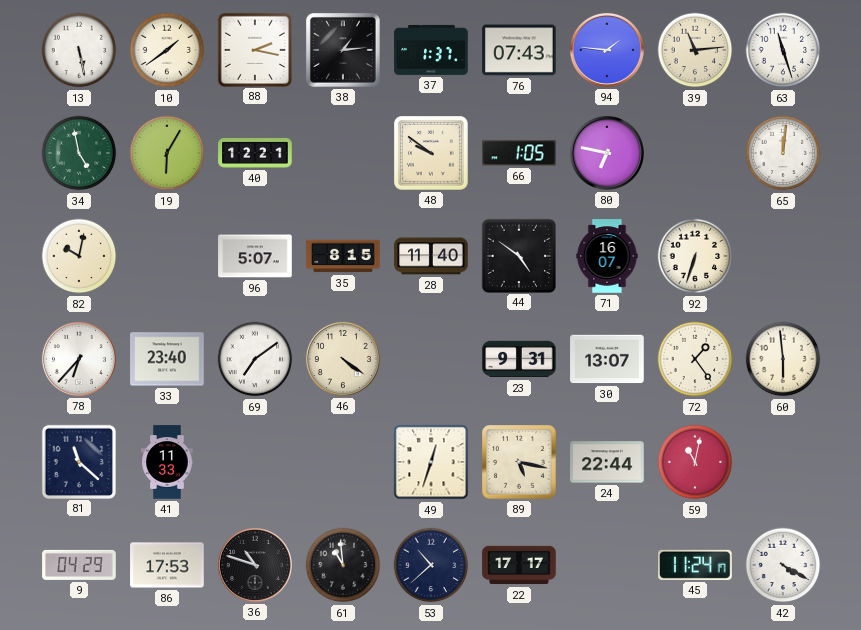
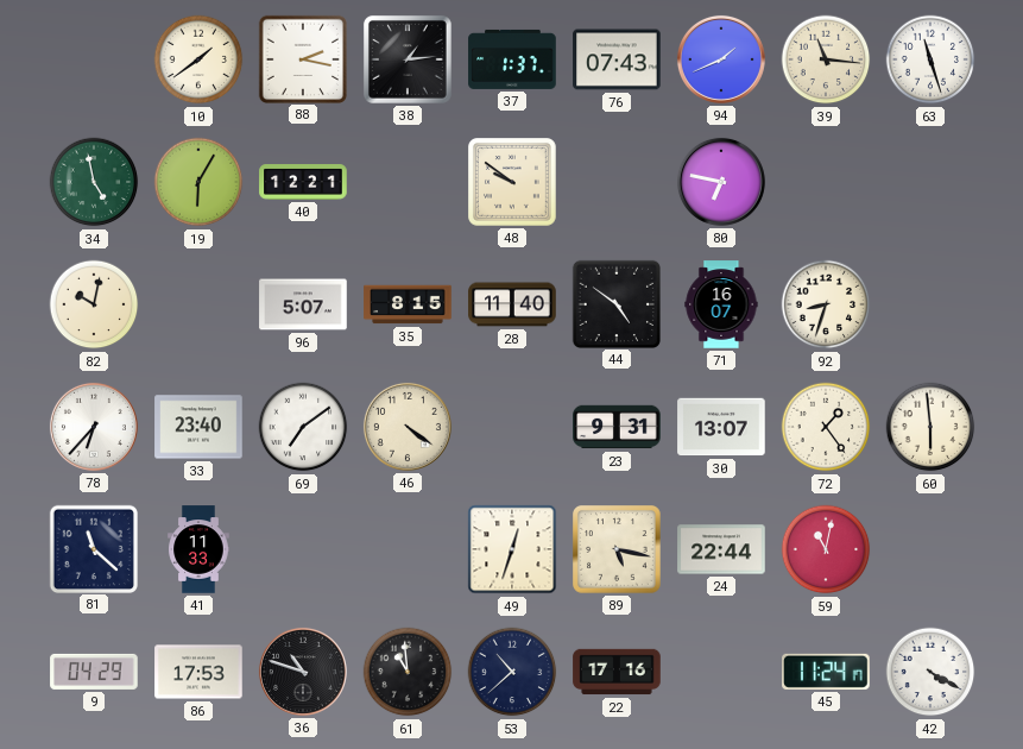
13: 5:28 -> none (79, 50)
94: 1:46 -> 1:41 (721, 59)
39: 11:14 -> 11:16 (826, 59)
66: 1:05 -> none (519, 153)
65: 12:01 -> none (783, 153)
92: 6:33 -> 8:33 (826, 304)
22: 17:17 -> 17:16 (617, 672)
